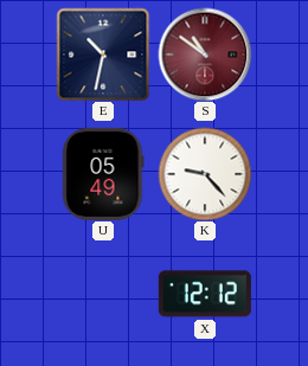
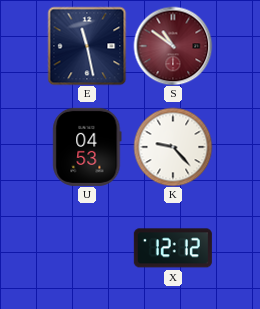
E: 10:32 -> 11:28 (87, 46)
U: 05:49 -> 04:53 (87, 147)
